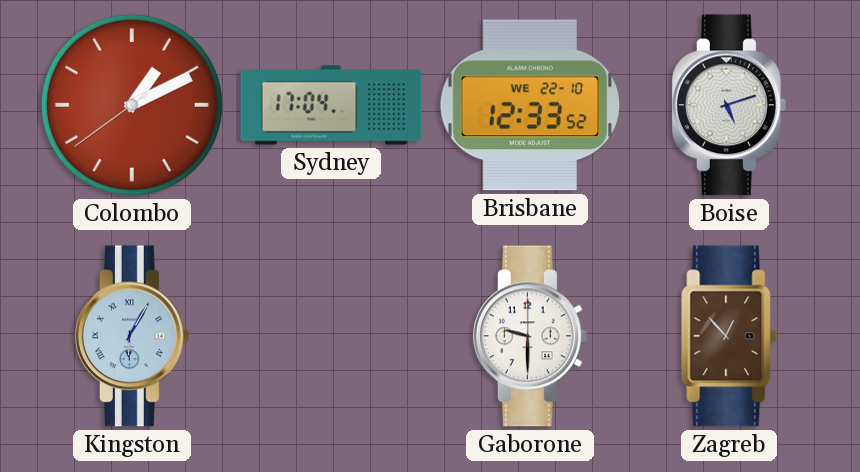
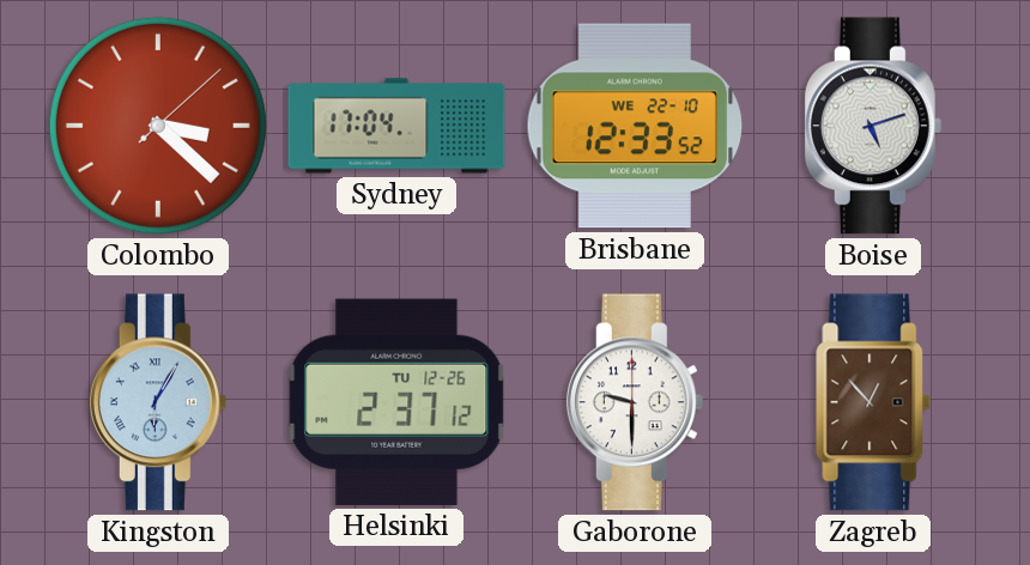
Colombo: 1:10 -> 3:22 (158, 126)
Helsinki: none -> 2:37 (396, 402)
